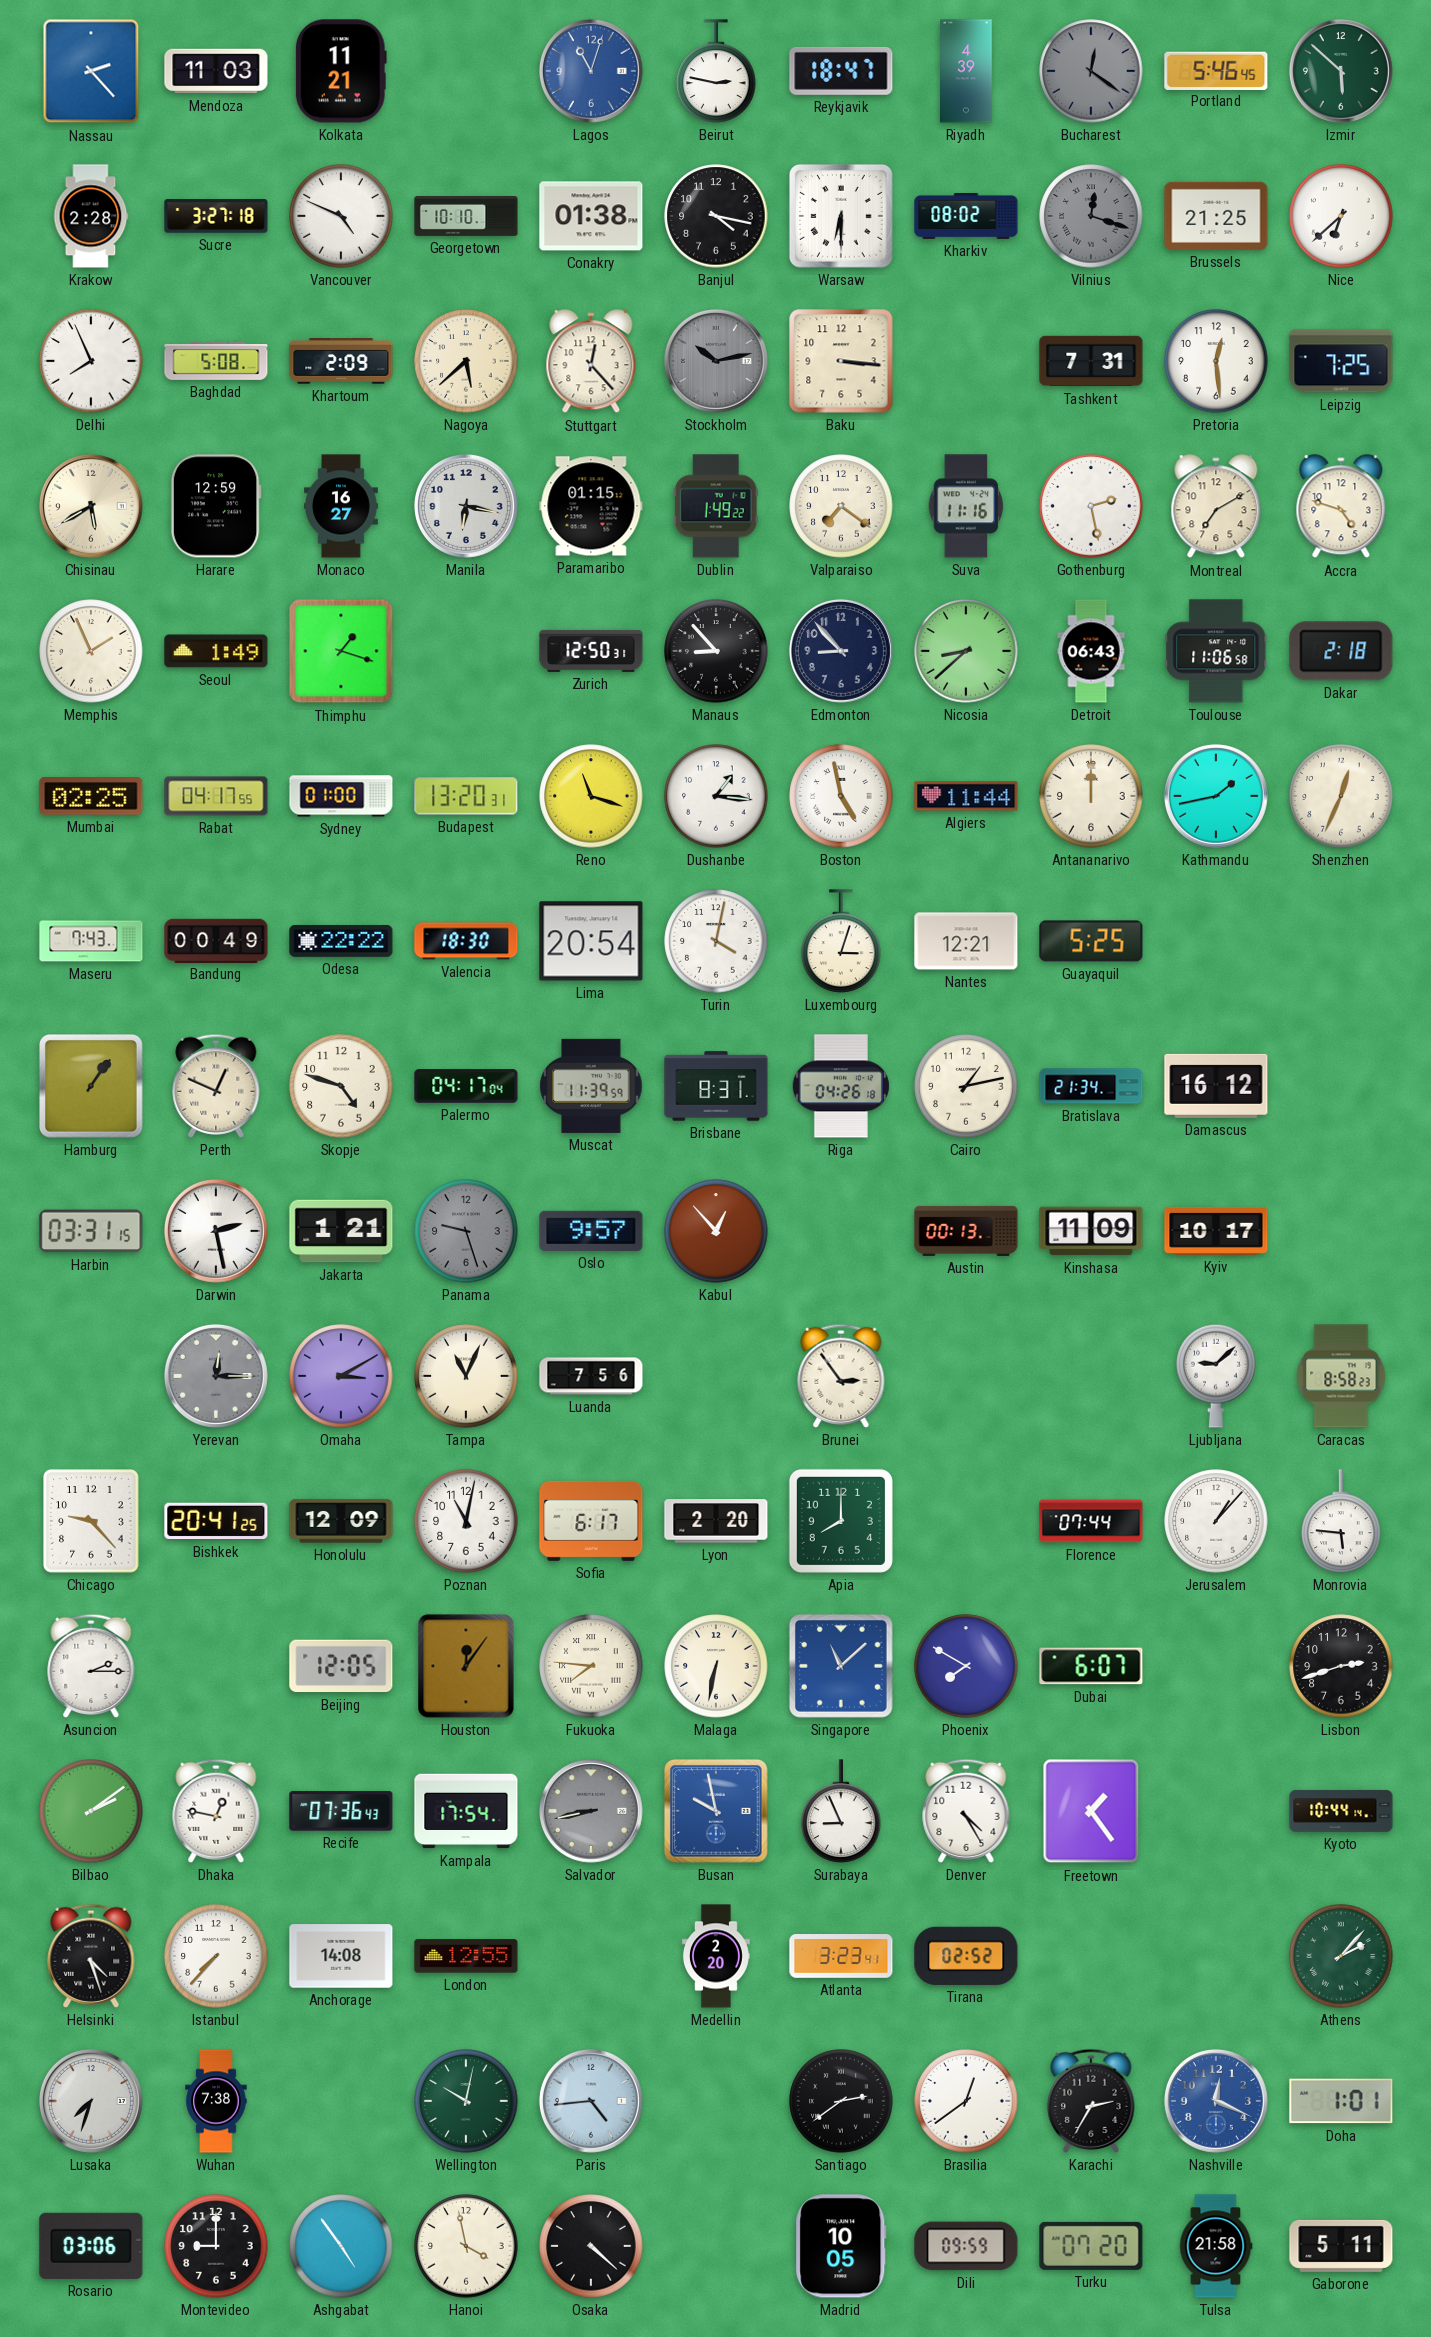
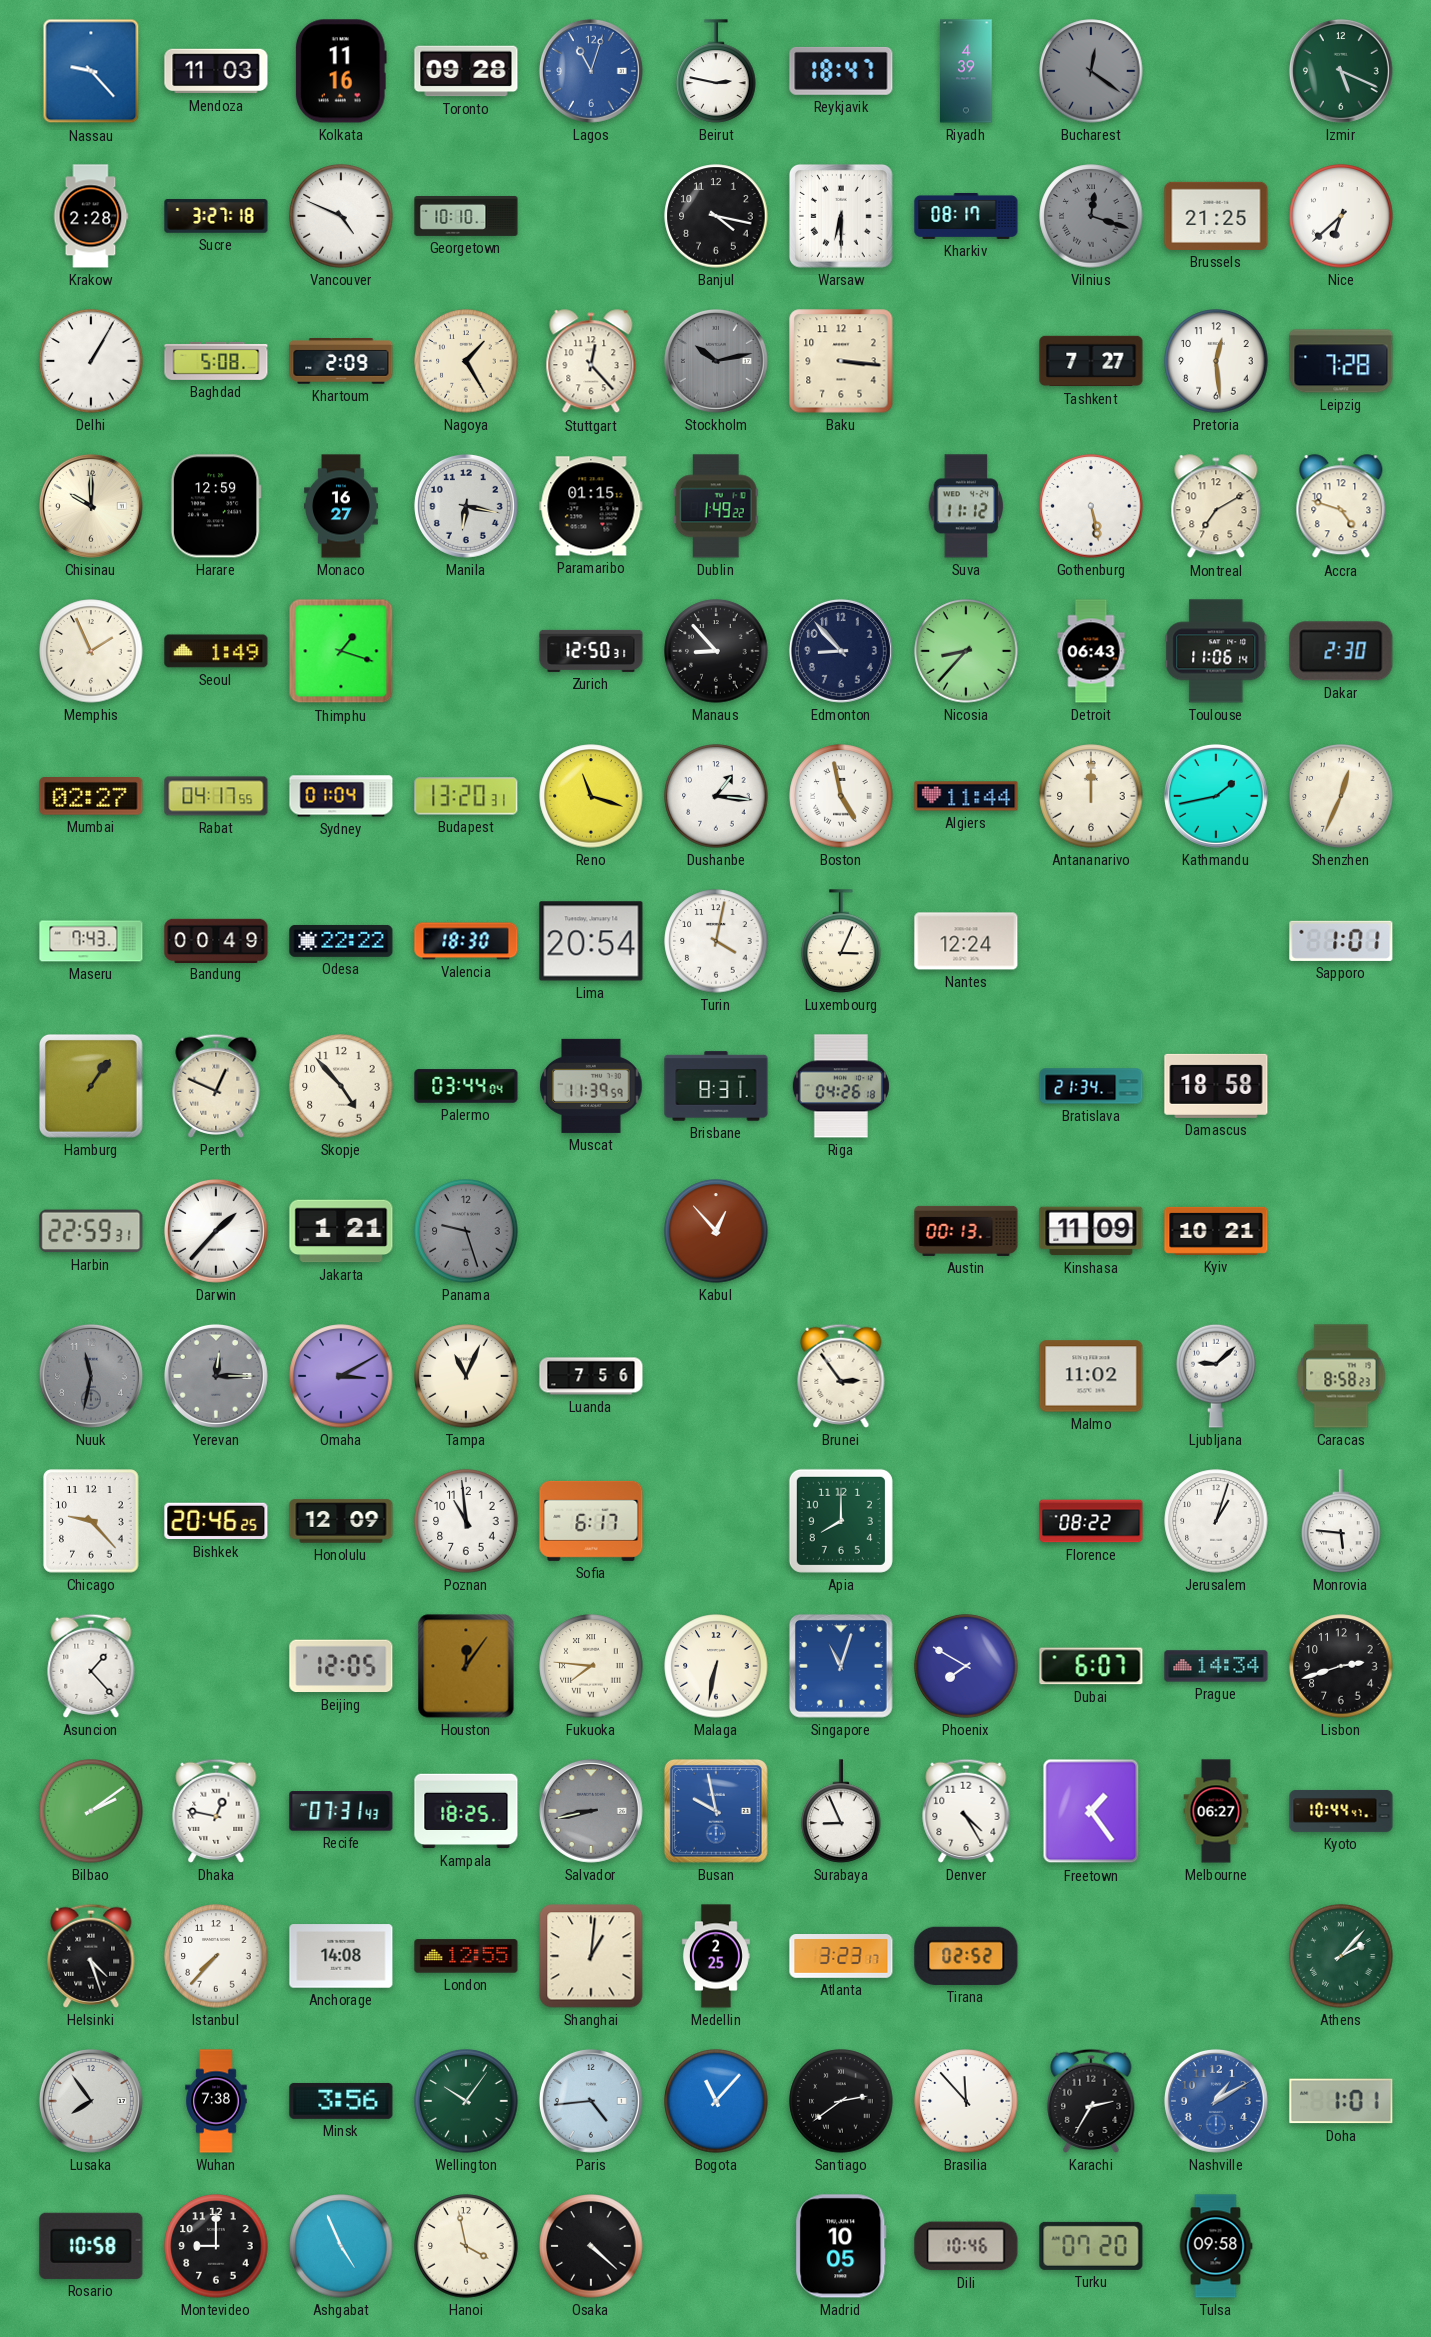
Nassau: 2:23 -> 9:23 (91, 71)
Kolkata: 11:21 -> 11:16 (341, 71)
Toronto: none -> 09:28 (466, 71)
Portland: 5:46 -> none (1216, 70)
Izmir: 5:52 -> 5:19 (1341, 71)
Conakry: 01:38 -> none (591, 216)
Kharkiv: 08:02 -> 08:17 (966, 216)
Delhi: 7:56 -> 1:05 (91, 361)
Nagoya: 5:38 -> 1:25 (466, 361)
Tashkent: 7:31 -> 7:27 (1091, 361)
Leipzig: 7:25 -> 7:28 (1341, 361)
Chisinau: 5:40 -> 10:00 (91, 506)
Valparaiso: 7:21 -> none (841, 506)
Suva: 11:16 -> 11:12 (966, 506)
Gothenburg: 2:28 -> 5:28 (1091, 506)
Nicosia: 8:38 -> 8:37 (966, 651)
Toulouse: 11:06:58 -> 11:06:14 (1216, 651)
Dakar: 2:18 -> 2:30 (1341, 651)
Mumbai: 02:25 -> 02:27 (91, 796)
Sydney: 01:00 -> 01:04 (341, 796)
Luxembourg: 3:03 -> 3:04 (841, 941)
Nantes: 12:21 -> 12:24 (966, 941)
Guayaquil: 5:25 -> none (1091, 941)
Sapporo: none -> 1:01 (1341, 941)
Skopje: 4:48 -> 4:53 (341, 1086)
Palermo: 04:17 -> 03:44 (466, 1086)
Cairo: 1:13 -> none (966, 1086)
Damascus: 16:12 -> 18:58 (1216, 1086)
Harbin: 03:31 -> 22:59 (91, 1231)
Darwin: 2:28 -> 1:37 (216, 1231)
Oslo: 9:57 -> none (591, 1231)
Kyiv: 10:17 -> 10:21 (1216, 1231)
Nuuk: none -> 11:32 (91, 1376)
Malmo: none -> 11:02 (1091, 1376)
Bishkek: 20:41 -> 20:46 (216, 1521)
Poznan: 11:02 -> 10:59 (466, 1521)
Lyon: 2:20 -> none (716, 1521)
Florence: 07:44 -> 08:22 (1091, 1521)
Jerusalem: 1:07 -> 1:03 (1216, 1521)
Asuncion: 2:15 -> 1:23 (91, 1666)
Singapore: 11:08 -> 11:03 (841, 1667)
Prague: none -> 14:34 (1216, 1666)
Recife: 07:36 -> 07:31 (341, 1811)
Kampala: 17:54 -> 18:25 (466, 1811)
Melbourne: none -> 06:27 (1216, 1811)
Kyoto: 10:44:14 -> 10:44:47 (1341, 1811)
Shanghai: none -> 1:01 (591, 1956)
Medellin: 2:20 -> 2:25 (716, 1956)
Atlanta: 3:23:41 -> 3:23:17 (841, 1957)
Lusaka: 7:33 -> 7:54 (91, 2101)
Minsk: none -> 3:56 (341, 2101)
Wellington: 10:02 -> 10:06 (466, 2101)
Bogota: none -> 11:07 (716, 2101)
Brasilia: 12:39 -> 11:53 (966, 2101)
Nashville: 12:19 -> 1:10 (1216, 2101)
Rosario: 03:06 -> 10:58 (91, 2246)
Ashgabat: 4:54 -> 4:56 (341, 2246)
Dili: 09:59 -> 10:46 (966, 2246)
Tulsa: 21:58 -> 09:58 (1216, 2246)
Gaborone: 5:11 -> none (1341, 2246)
